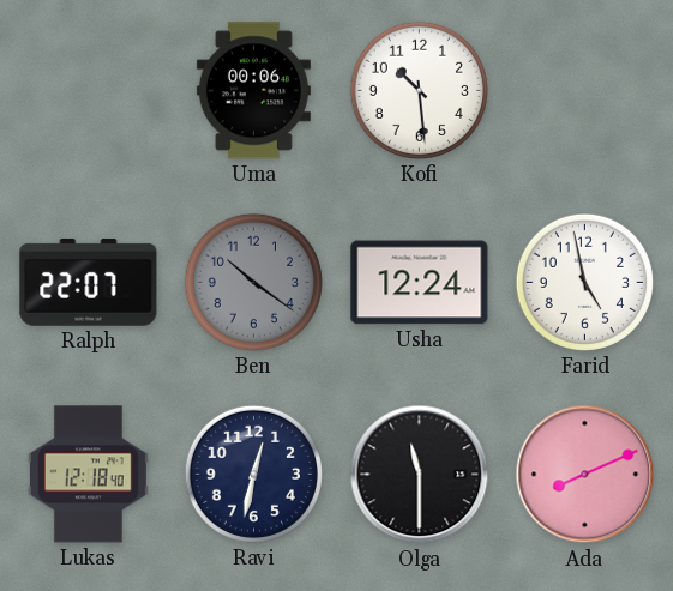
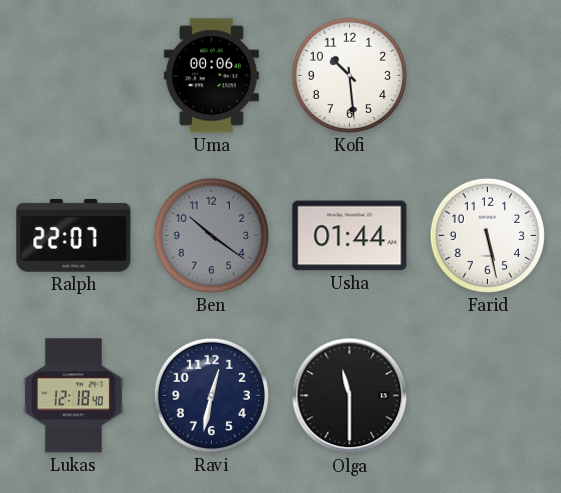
Usha: 12:24 -> 01:44 (350, 236)
Farid: 4:58 -> 5:28 (487, 235)
Ada: 8:11 -> none (585, 475)
